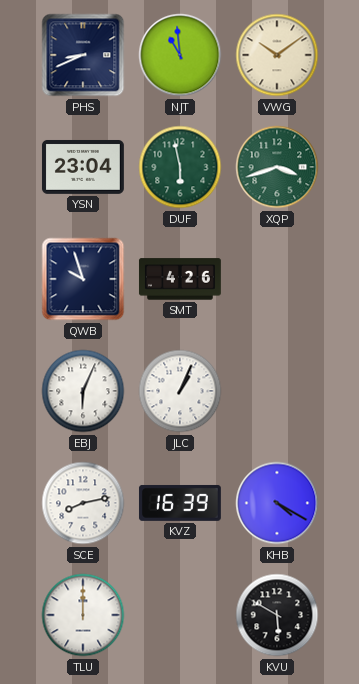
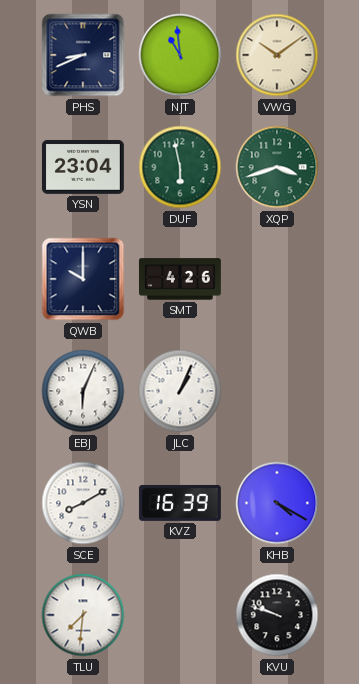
QWB: 9:57 -> 10:00 (83, 279)
SCE: 8:13 -> 8:10 (83, 503)
TLU: 12:00 -> 7:31 (83, 615)
KVU: 5:50 -> 9:48 (277, 615)
